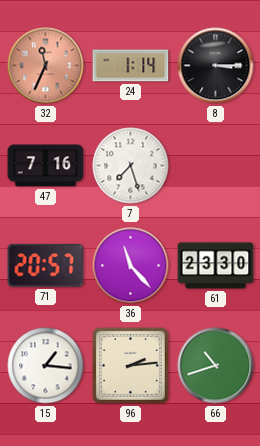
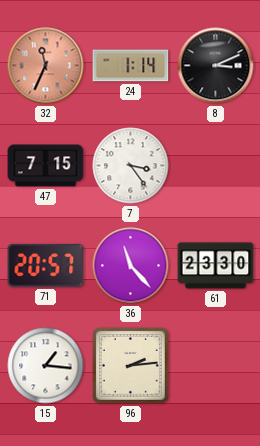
8: 3:15 -> 3:11 (216, 66)
47: 7:16 -> 7:15 (46, 166)
7: 7:27 -> 3:24 (131, 166)
66: 10:42 -> none (216, 366)
